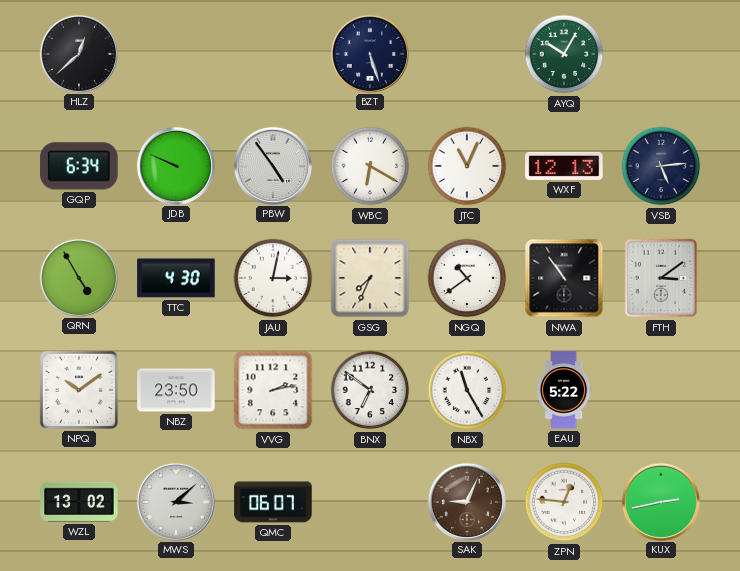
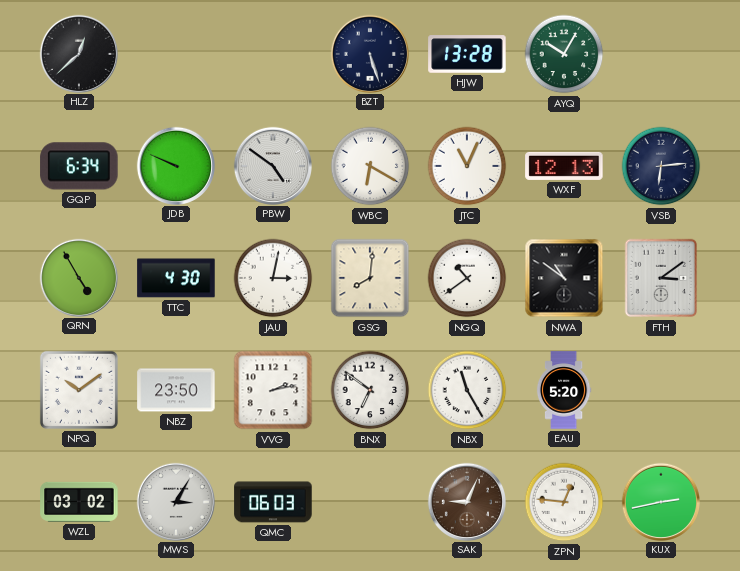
HJW: none -> 13:28 (467, 54)
PBW: 4:54 -> 4:51 (272, 165)
VSB: 5:14 -> 6:14 (661, 166)
GSG: 7:34 -> 8:01 (370, 278)
NWA: 10:54 -> 10:51 (564, 278)
EAU: 5:22 -> 5:20 (564, 390)
WZL: 13:02 -> 03:02 (79, 502)
MWS: 3:08 -> 3:05 (175, 501)
QMC: 06:07 -> 06:03 (273, 502)
